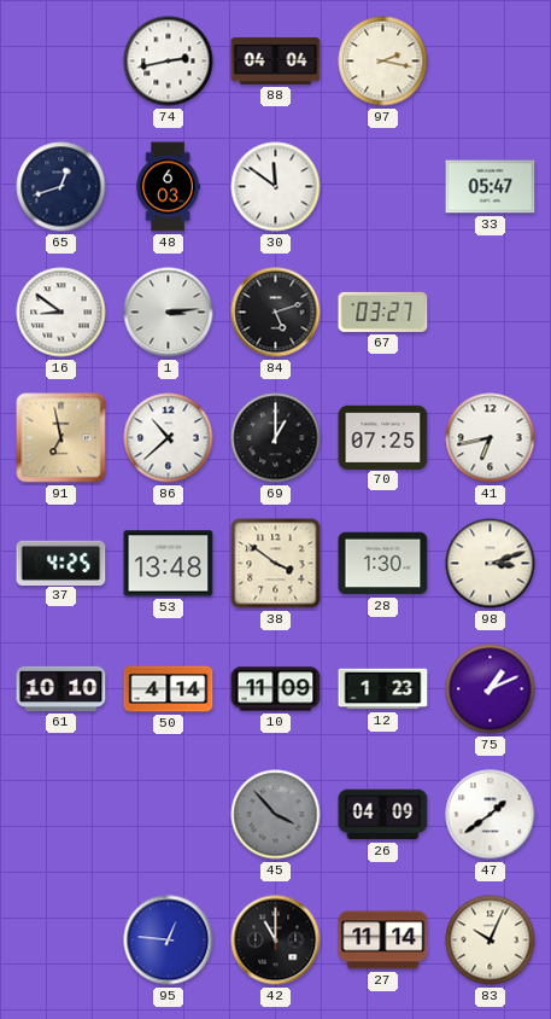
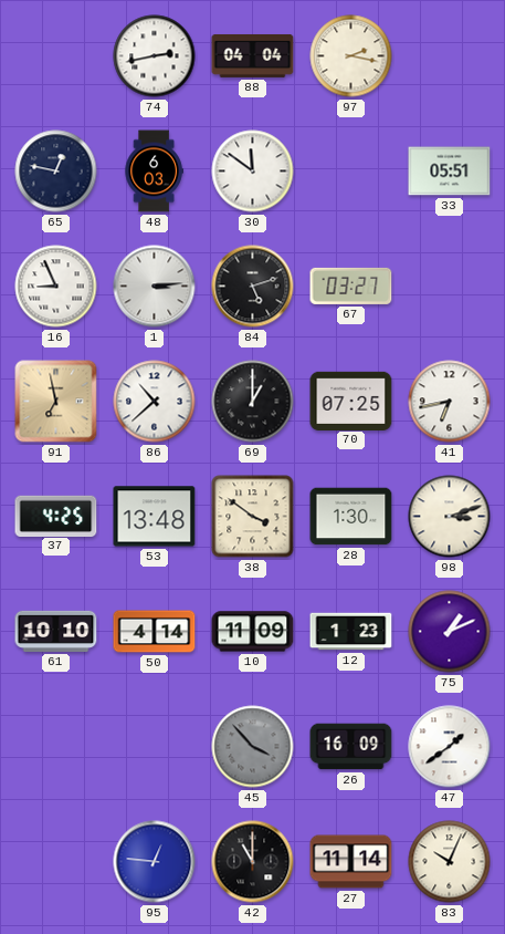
65: 12:42 -> 12:47 (56, 172)
33: 05:47 -> 05:51 (450, 172)
16: 8:51 -> 8:56 (56, 287)
26: 04:09 -> 16:09 (351, 747)
